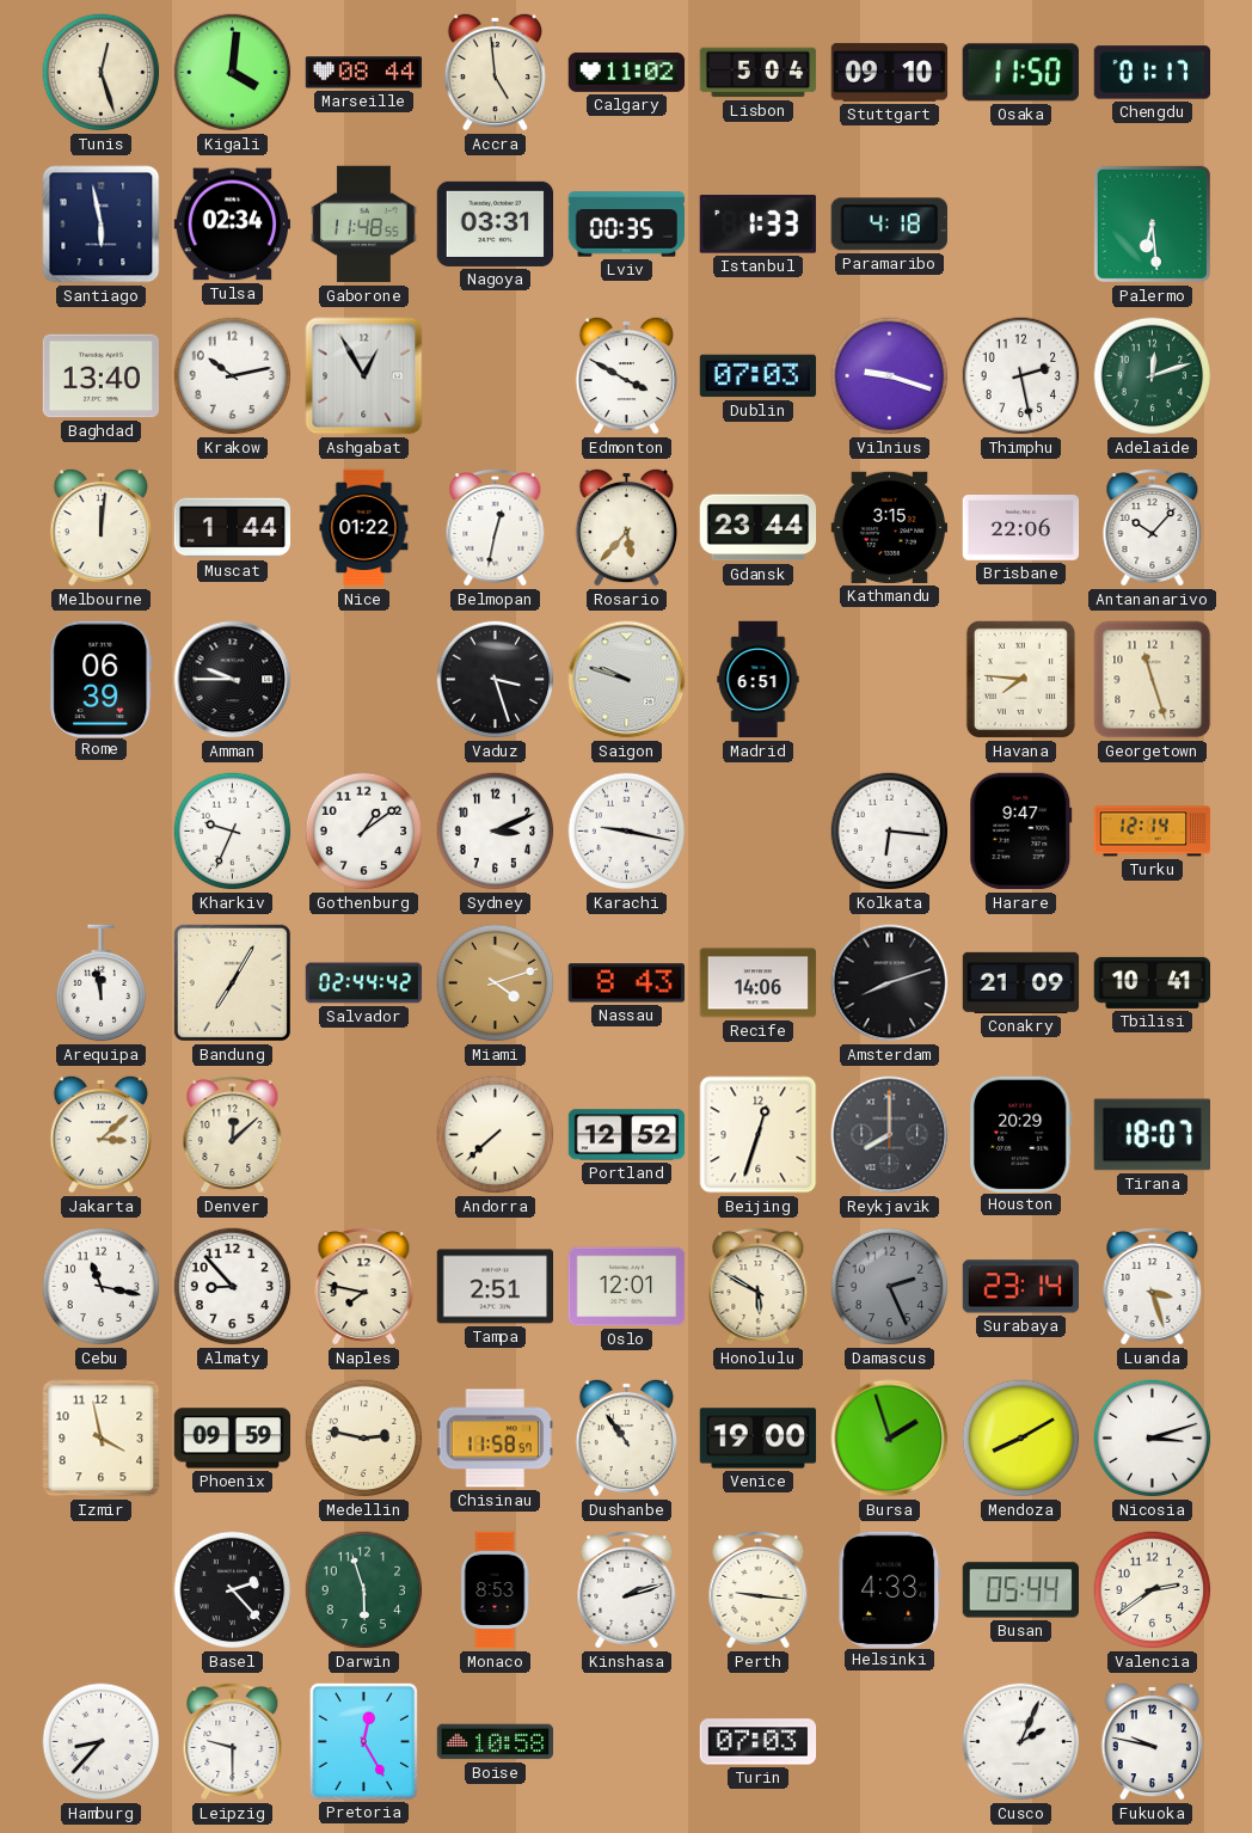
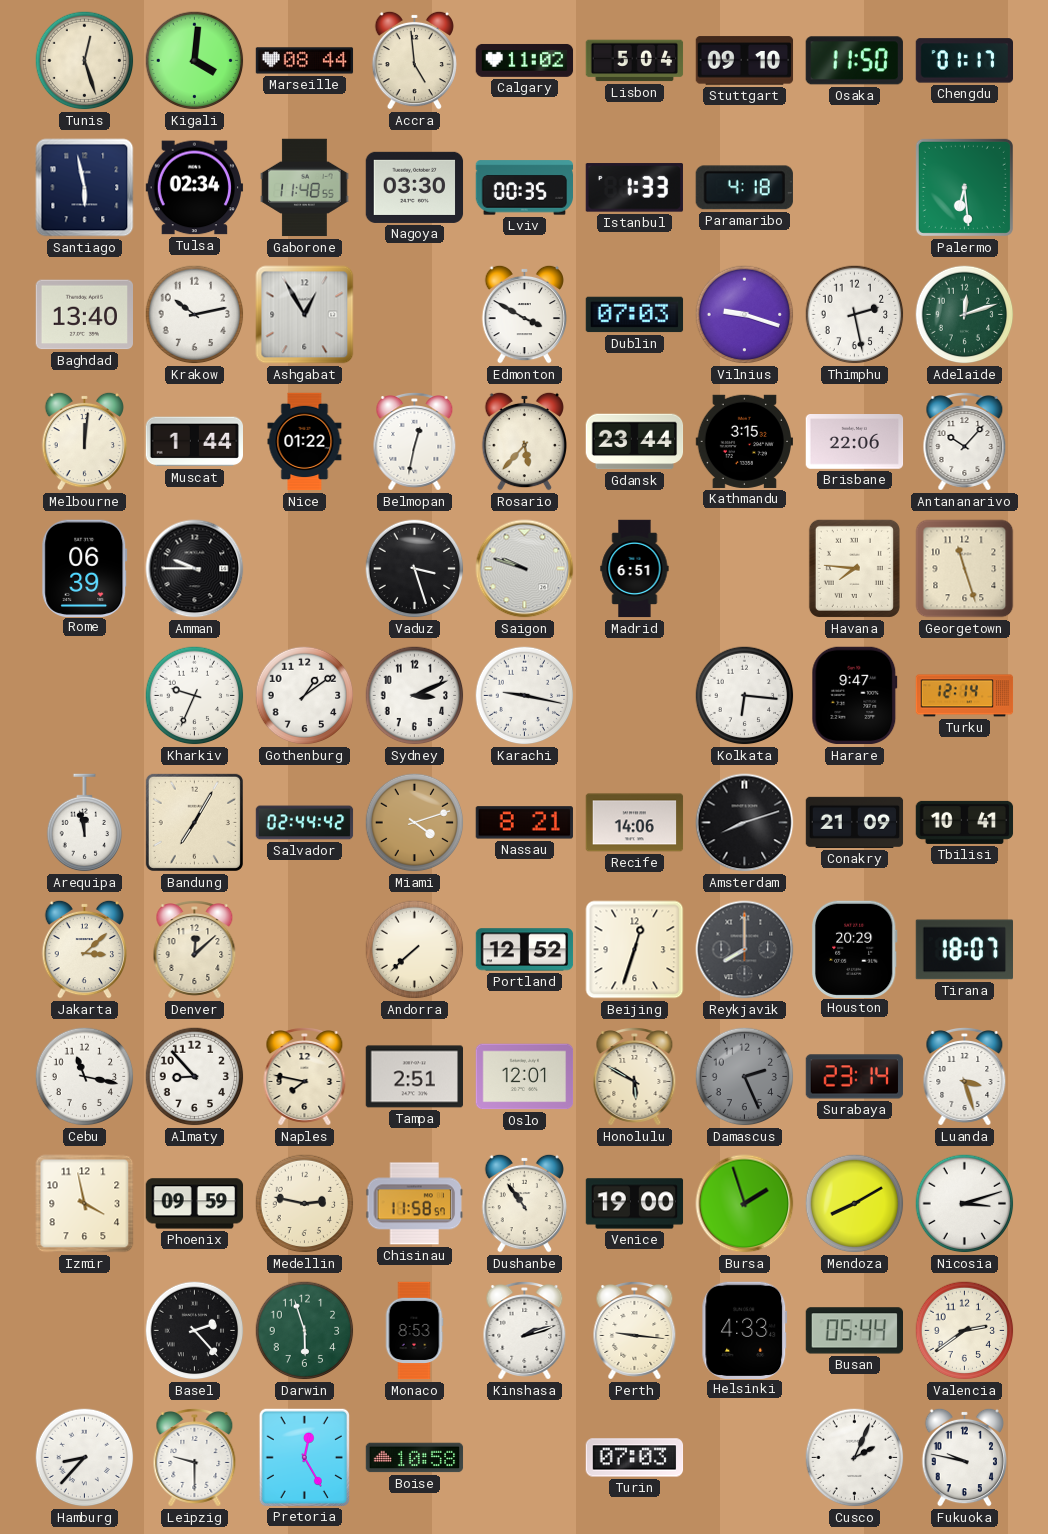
Nagoya: 03:31 -> 03:30 (415, 187)
Nassau: 8:43 -> 8:21 (524, 823)
